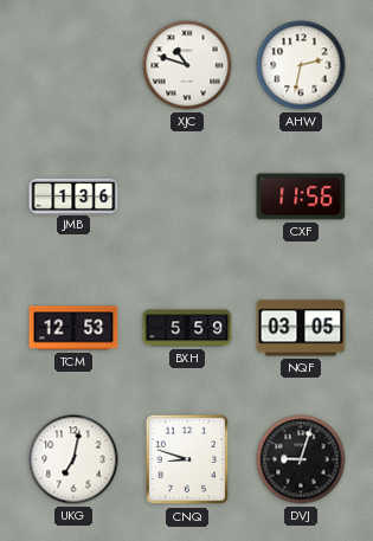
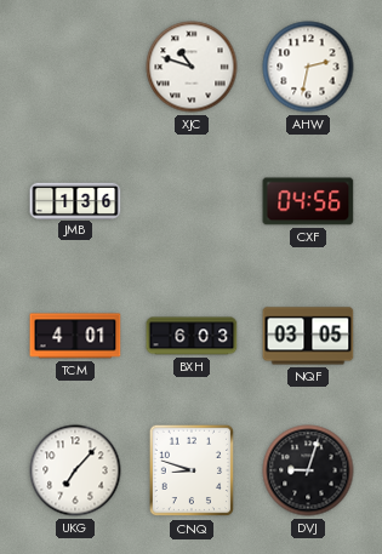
CXF: 11:56 -> 04:56 (308, 201)
TCM: 12:53 -> 4:01 (75, 336)
BXH: 5:59 -> 6:03 (192, 336)
UKG: 7:02 -> 7:07 (75, 470)
